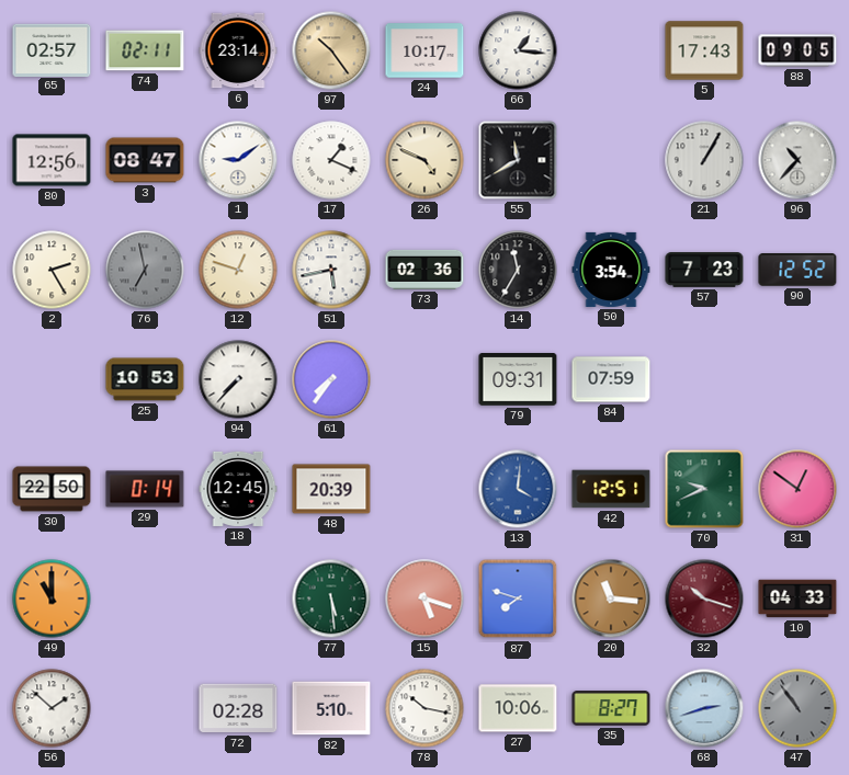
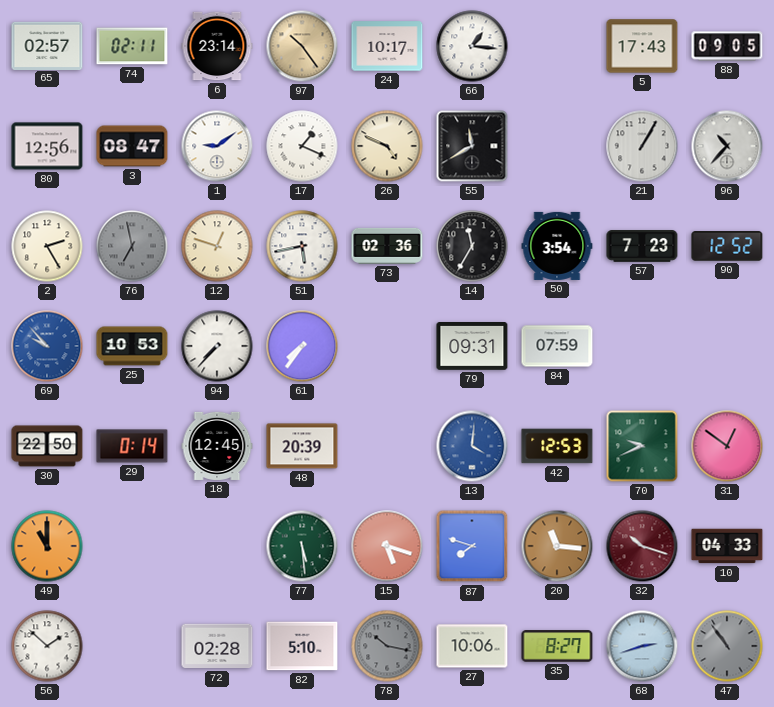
69: none -> 9:53 (47, 346)
42: 12:51 -> 12:53 (557, 446)
78 dial: white -> grey (387, 646)
